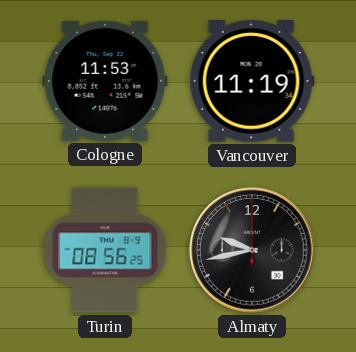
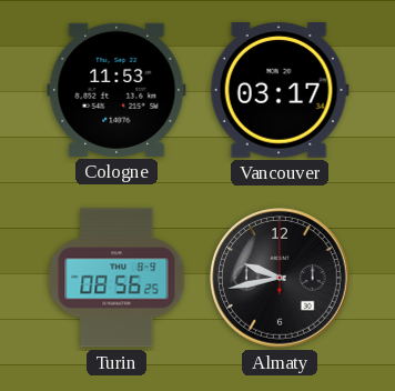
Vancouver: 11:19 -> 03:17 (280, 90)
